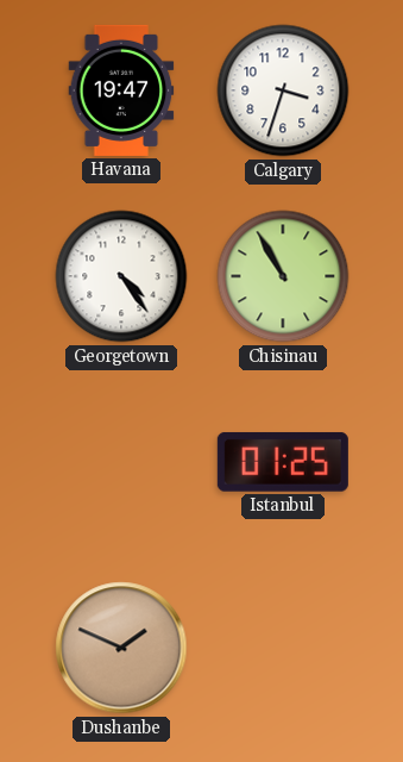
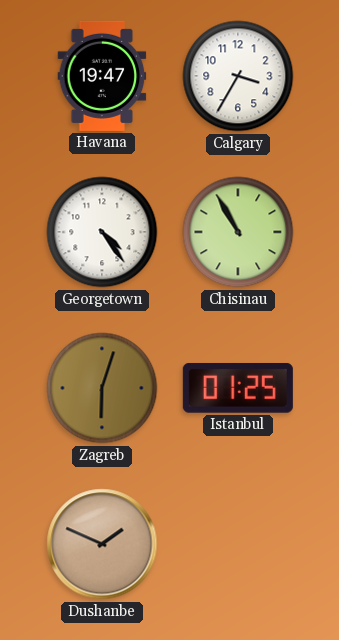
Calgary: 3:33 -> 3:35 (238, 76)
Zagreb: none -> 6:03 (102, 388)
